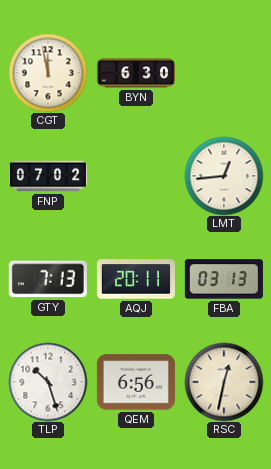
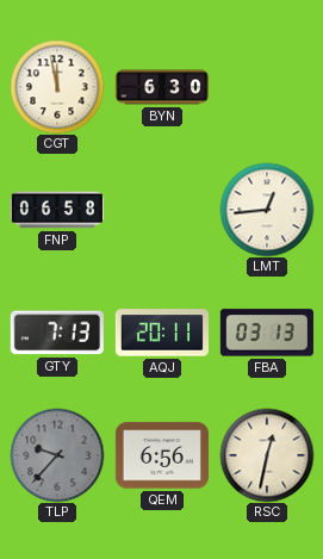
FNP: 07:02 -> 06:58 (57, 210)
TLP: 10:27 -> 9:37 (57, 455)
TLP dial: white -> grey (57, 455)
